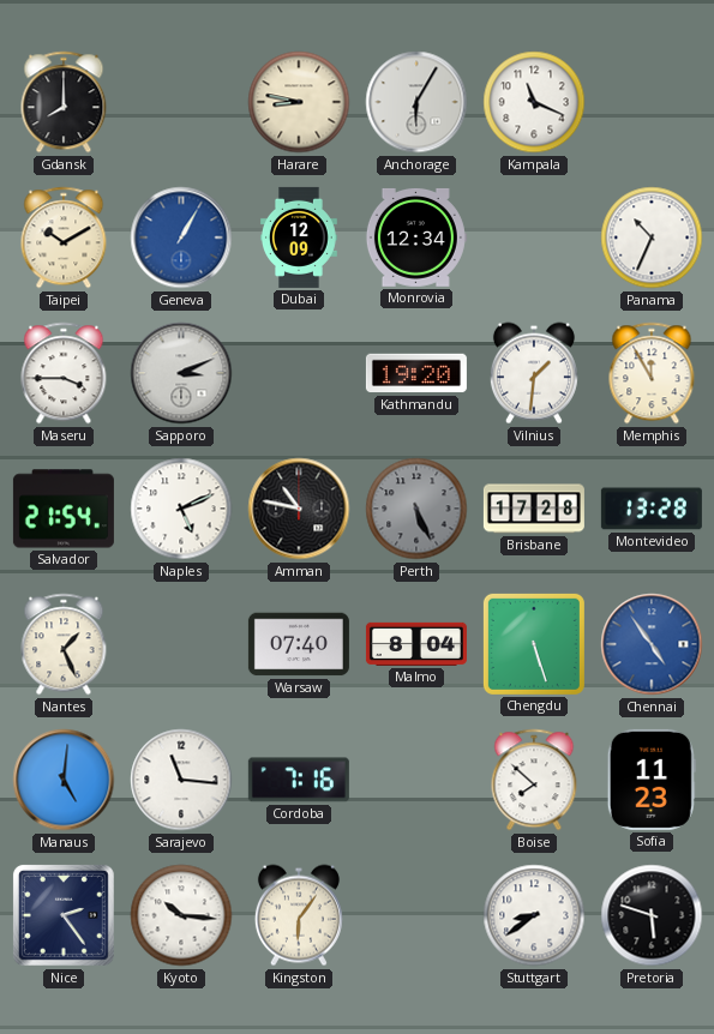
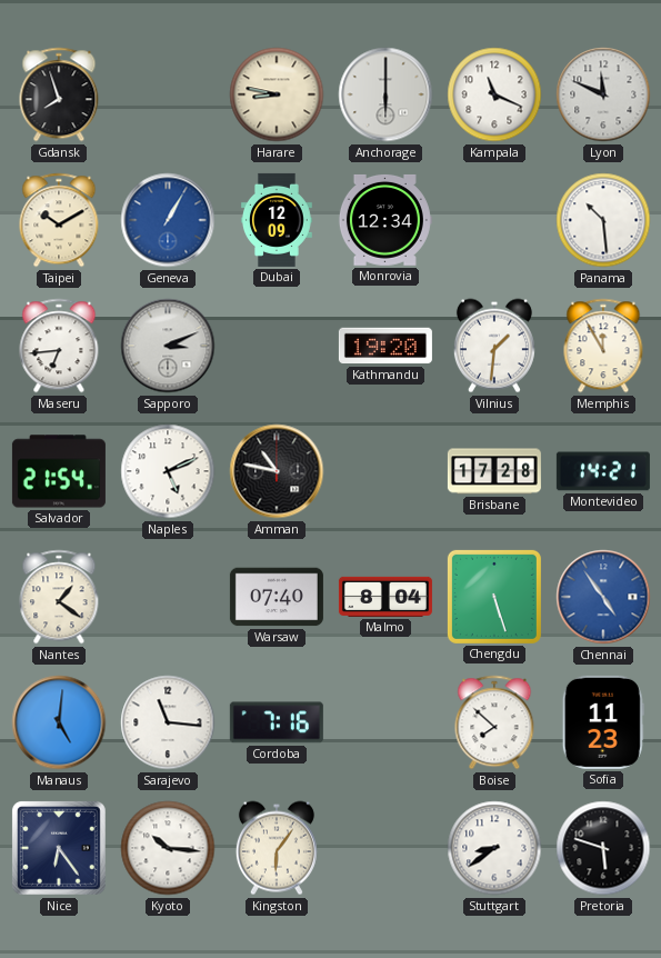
Gdansk: 8:00 -> 7:57 (59, 94)
Anchorage: 6:05 -> 6:00 (385, 94)
Lyon: none -> 11:49 (603, 94)
Panama: 10:34 -> 10:29 (603, 220)
Maseru: 3:45 -> 6:44 (59, 346)
Perth: 5:26 -> none (416, 509)
Montevideo: 13:28 -> 14:21 (603, 471)
Nantes: 1:26 -> 1:21 (59, 597)
Nice: 2:24 -> 6:24 (59, 848)
